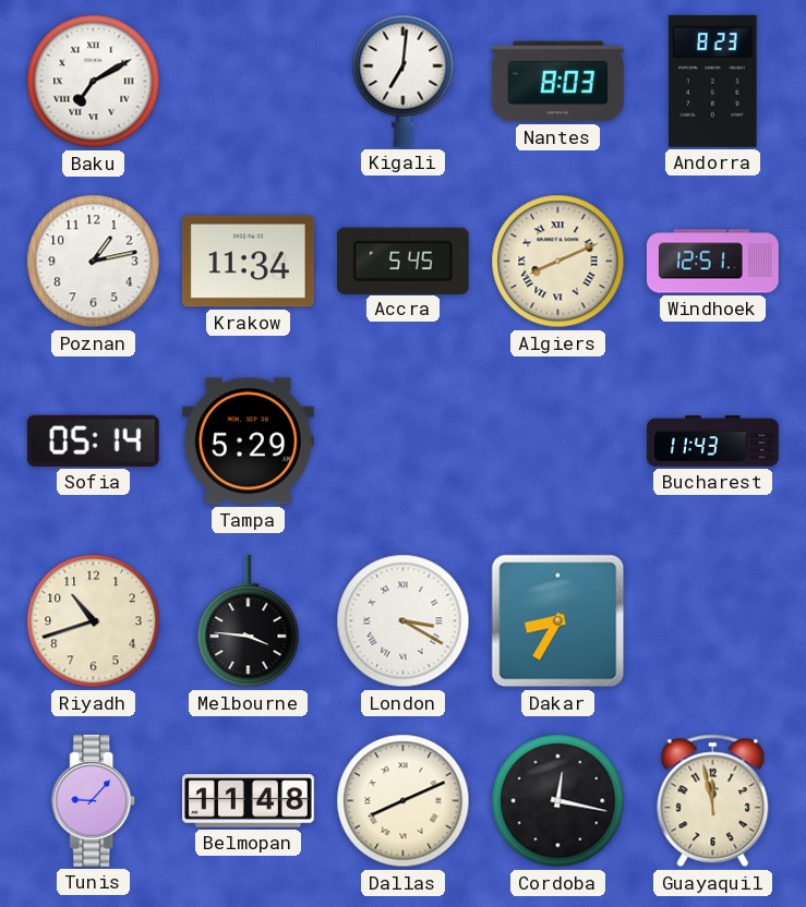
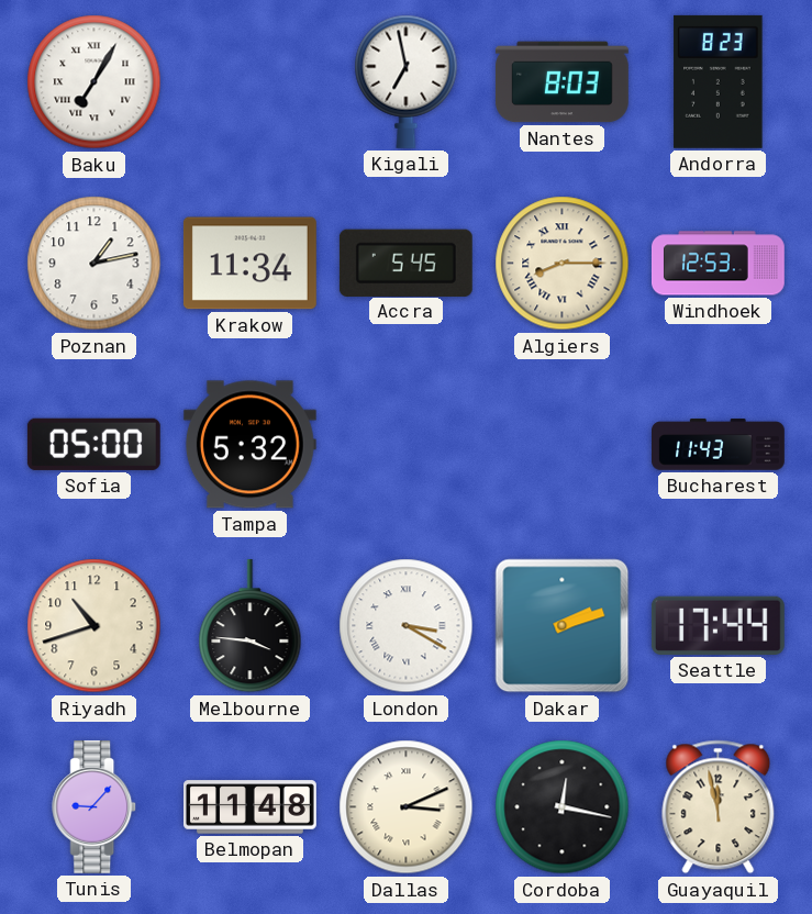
Baku: 7:10 -> 7:05 (94, 82)
Kigali: 7:01 -> 6:58 (407, 81)
Algiers: 8:11 -> 8:15 (563, 264)
Windhoek: 12:51 -> 12:53 (718, 264)
Sofia: 05:14 -> 05:00 (93, 444)
Tampa: 5:29 -> 5:32 (249, 445)
Dakar: 8:35 -> 2:12 (563, 626)
Seattle: none -> 17:44 (718, 625)
Dallas: 8:11 -> 3:11 (407, 807)
